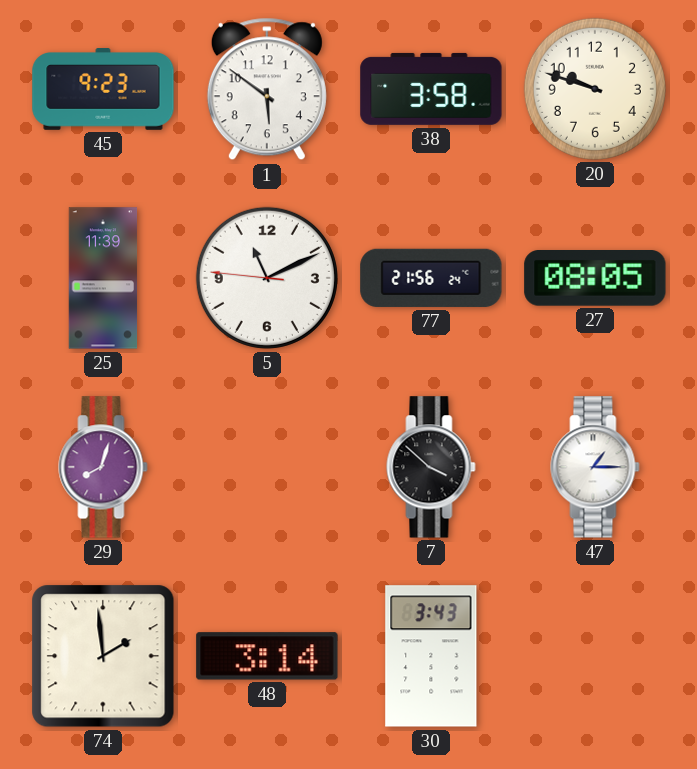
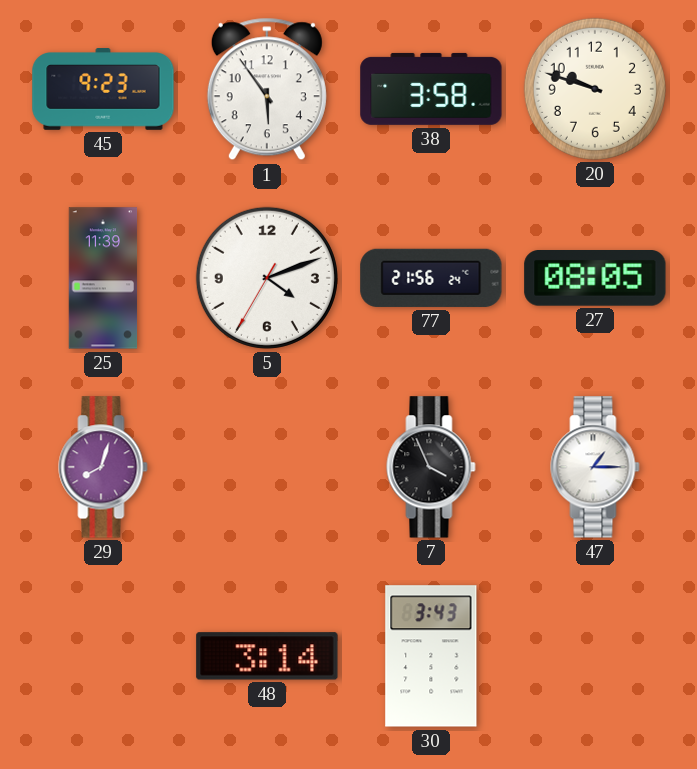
1: 5:51 -> 5:54 (267, 89)
5: 11:10 -> 4:11 (267, 278)
7: 3:52 -> 3:56 (431, 467)
74: 1:59 -> none (103, 656)
